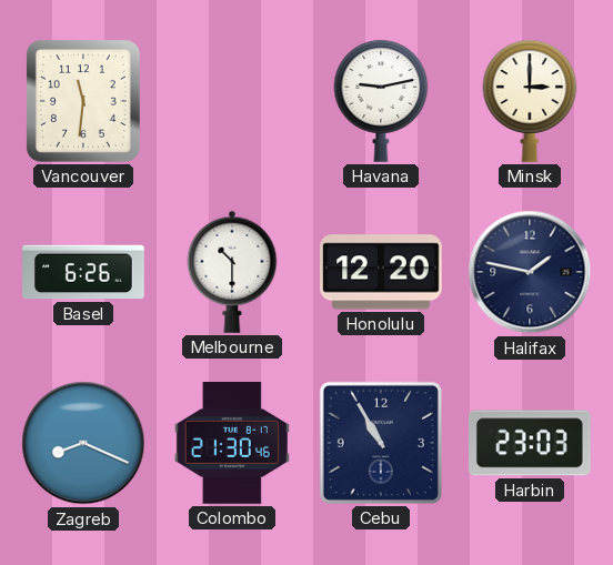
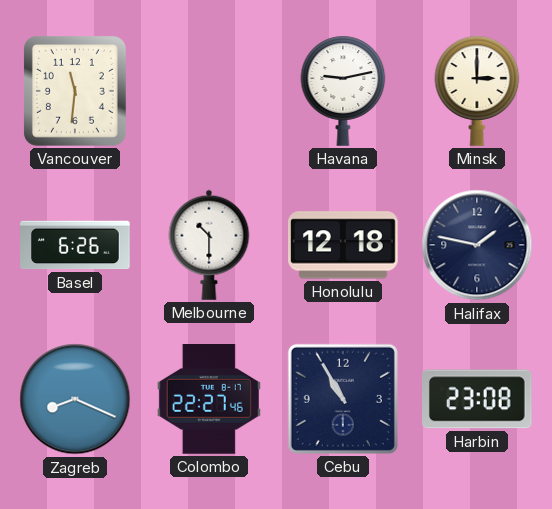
Honolulu: 12:20 -> 12:18 (343, 245)
Colombo: 21:30 -> 22:27 (209, 400)
Harbin: 23:03 -> 23:08 (478, 399)
